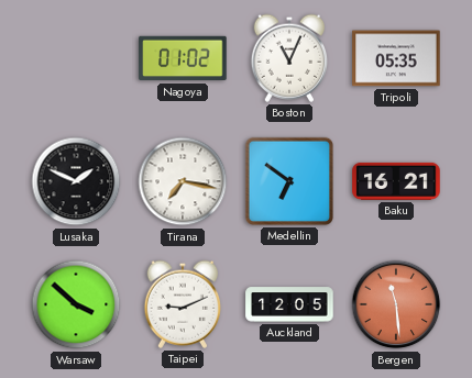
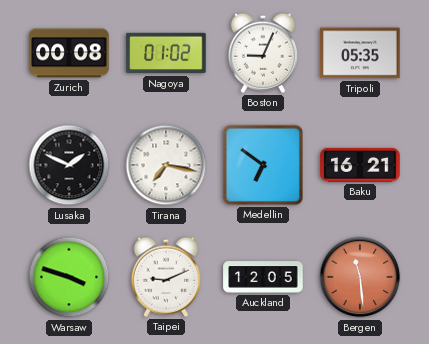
Zurich: none -> 00:08 (69, 53)
Boston: 11:04 -> 9:04 (262, 53)
Warsaw: 3:52 -> 3:48 (69, 277)
